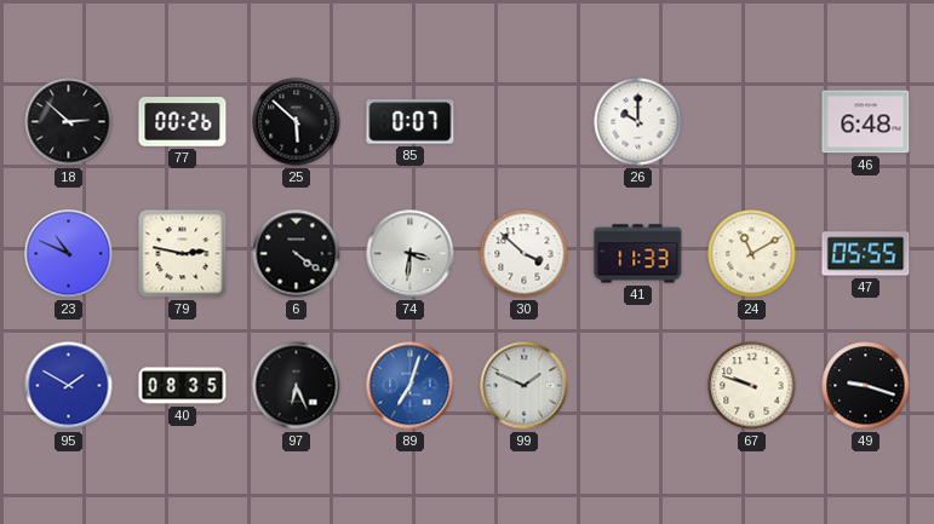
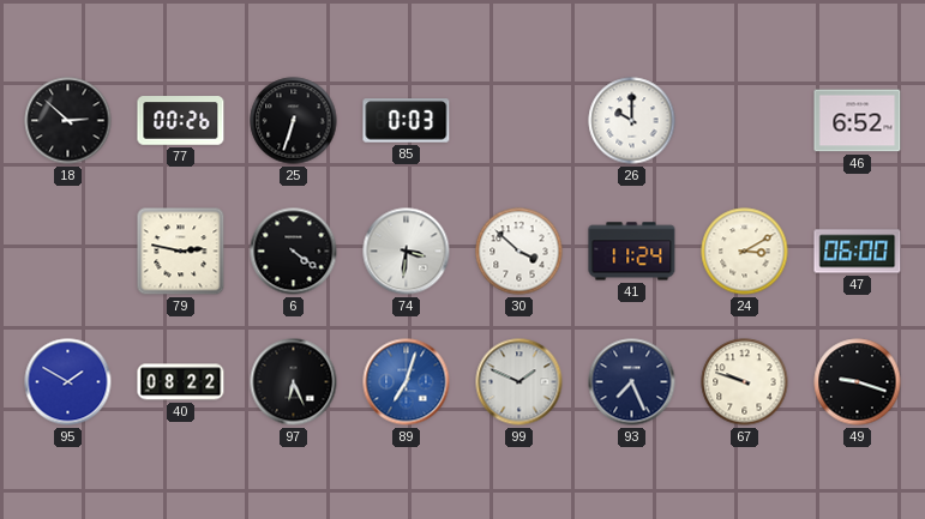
25: 5:52 -> 6:33 (294, 121)
85: 0:07 -> 0:03 (407, 121)
46: 6:48 -> 6:52 (858, 121)
23: 10:49 -> none (69, 254)
41: 11:33 -> 11:24 (632, 252)
24: 11:10 -> 3:10 (745, 252)
47: 05:55 -> 06:00 (858, 252)
40: 08:35 -> 08:22 (181, 382)
93: none -> 7:26 (632, 382)
